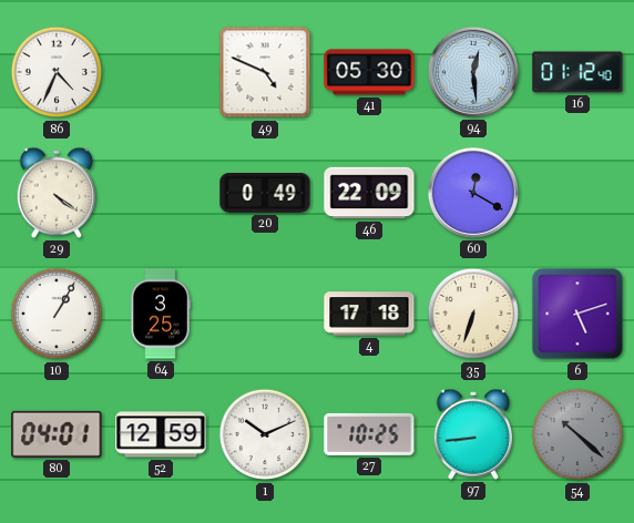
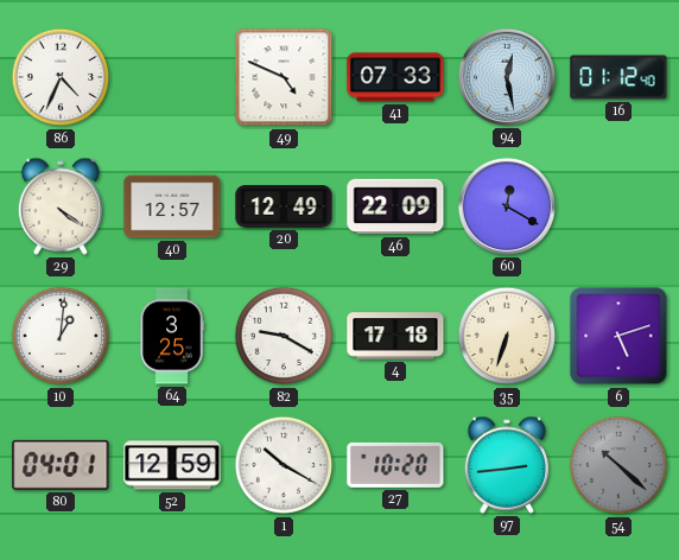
41: 05:30 -> 07:33 (395, 77)
94: 12:29 -> 12:28 (507, 77)
40: none -> 12:57 (172, 206)
20: 0:49 -> 12:49 (284, 208)
10: 1:05 -> 1:01 (61, 336)
82: none -> 9:20 (284, 336)
1: 10:11 -> 10:20 (284, 465)
27: 10:25 -> 10:20 (395, 465)
97: 8:44 -> 2:44 (507, 465)
